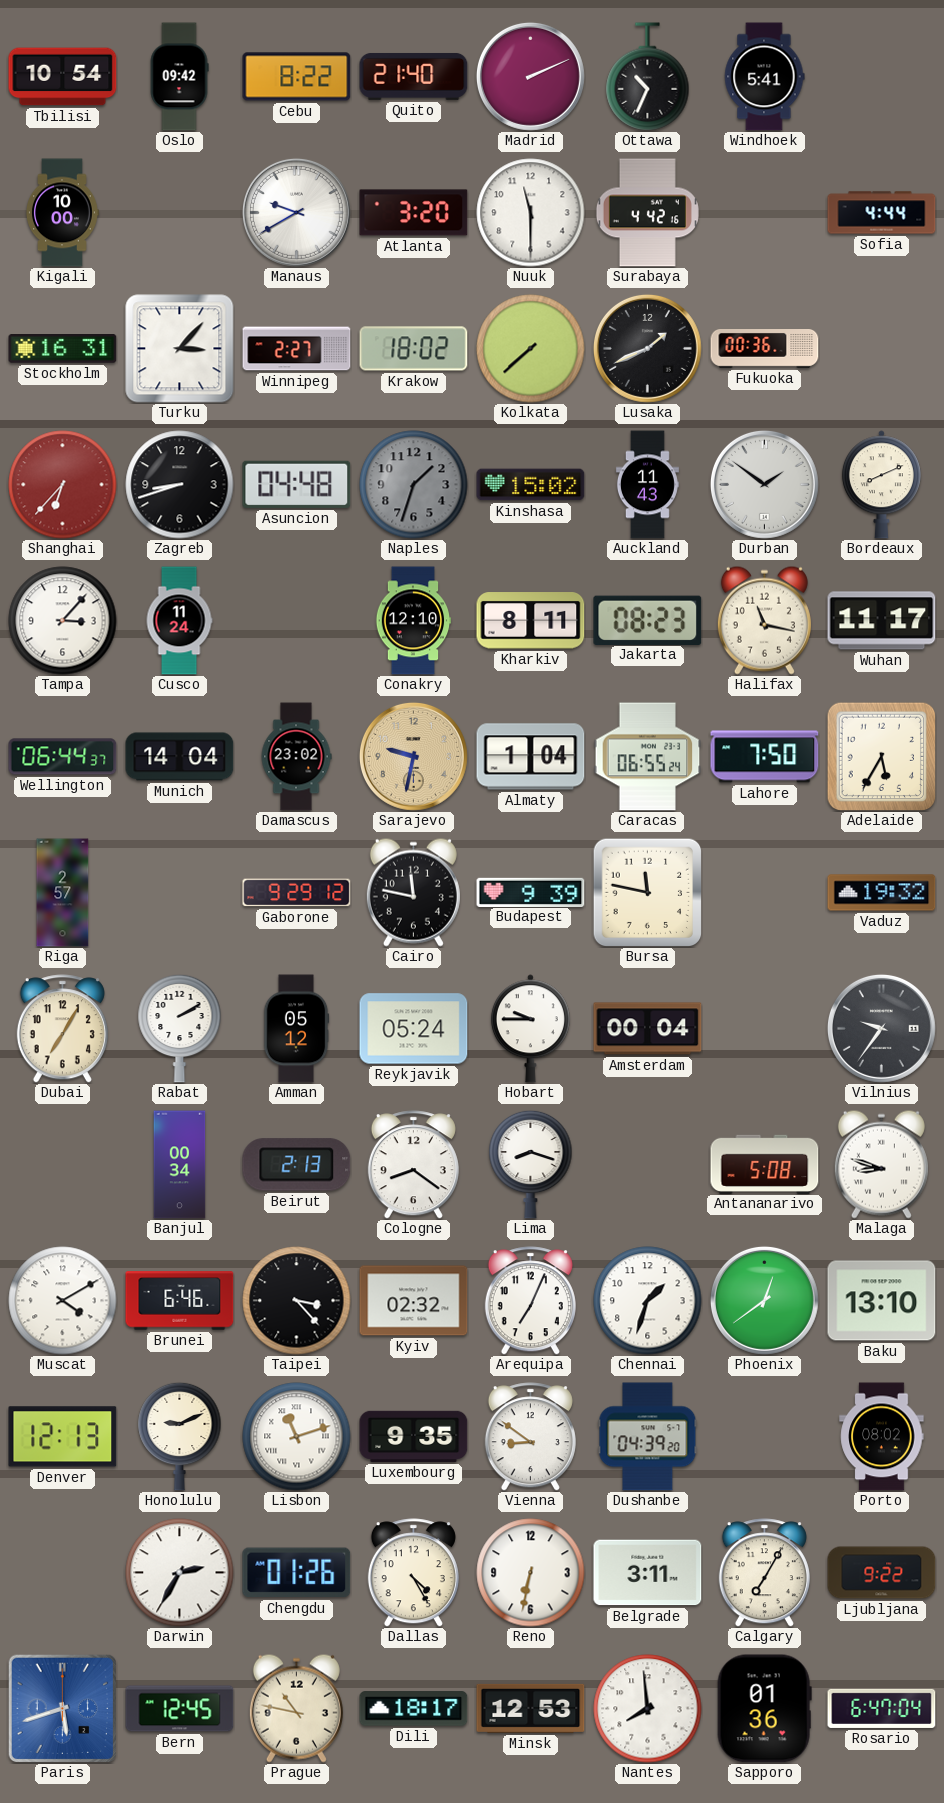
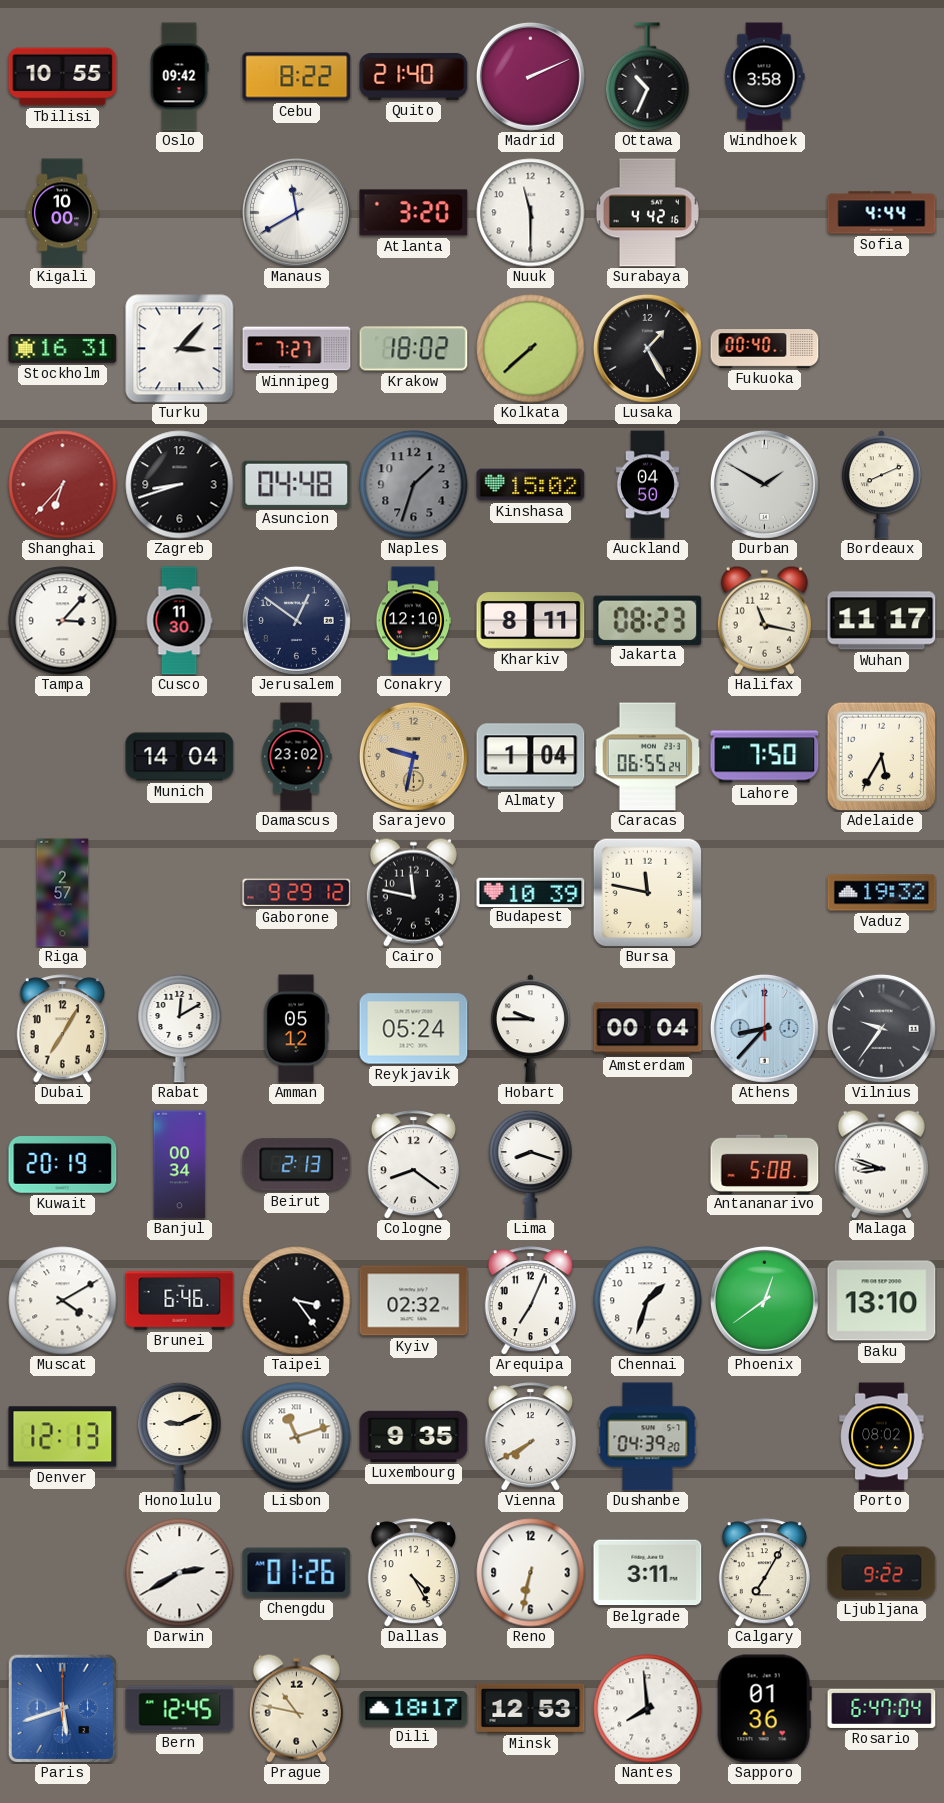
Tbilisi: 10:54 -> 10:55 (63, 77)
Windhoek: 5:41 -> 3:58 (764, 77)
Manaus: 9:40 -> 11:40 (296, 212)
Winnipeg: 2:27 -> 7:27 (297, 349)
Lusaka: 1:41 -> 1:25 (647, 348)
Fukuoka: 00:36 -> 00:40 (765, 349)
Auckland: 11:43 -> 04:50 (647, 485)
Durban: 1:51 -> 1:50 (764, 484)
Cusco: 11:24 -> 11:30 (179, 621)
Jerusalem: none -> 12:51 (296, 620)
Wellington: 06:44 -> none (63, 757)
Budapest: 9:39 -> 10:39 (531, 892)
Rabat: 2:10 -> 12:10 (180, 1028)
Athens: none -> 8:37 (764, 1028)
Kuwait: none -> 20:19 (63, 1165)
Taipei: 3:23 -> 3:24 (297, 1301)
Vienna: 8:51 -> 7:40 (530, 1437)
Darwin: 2:35 -> 2:40 (180, 1573)
